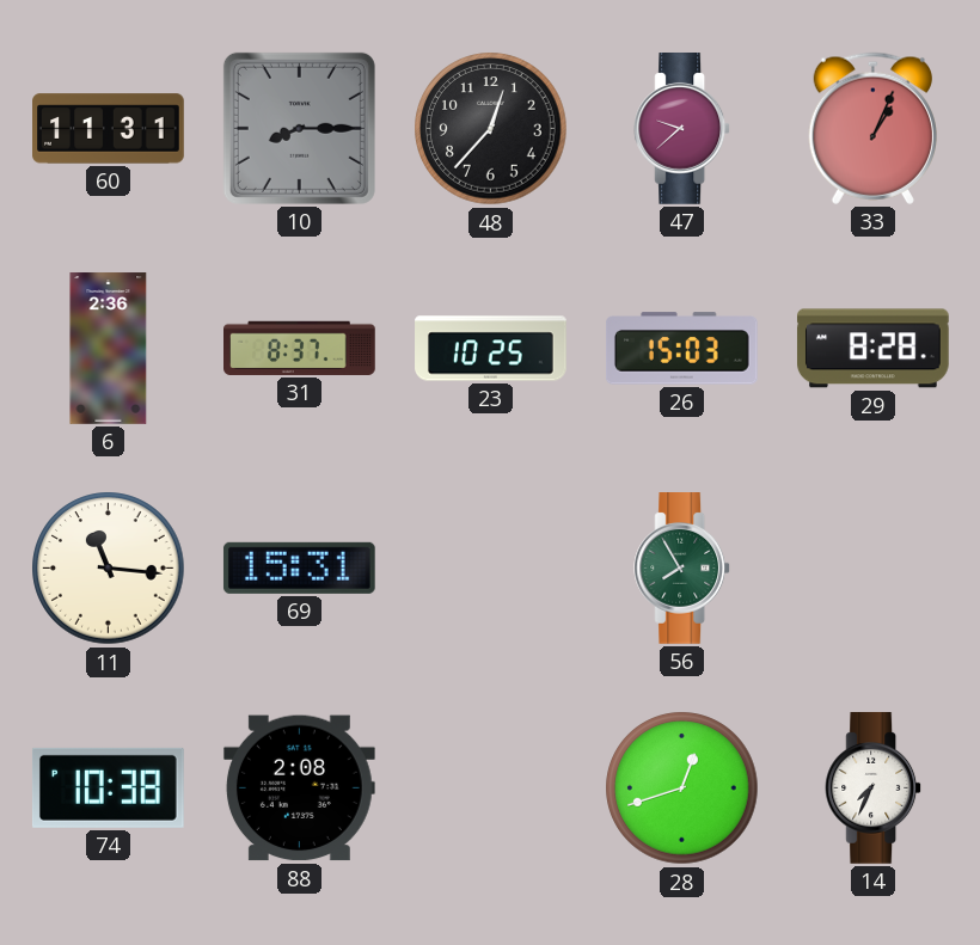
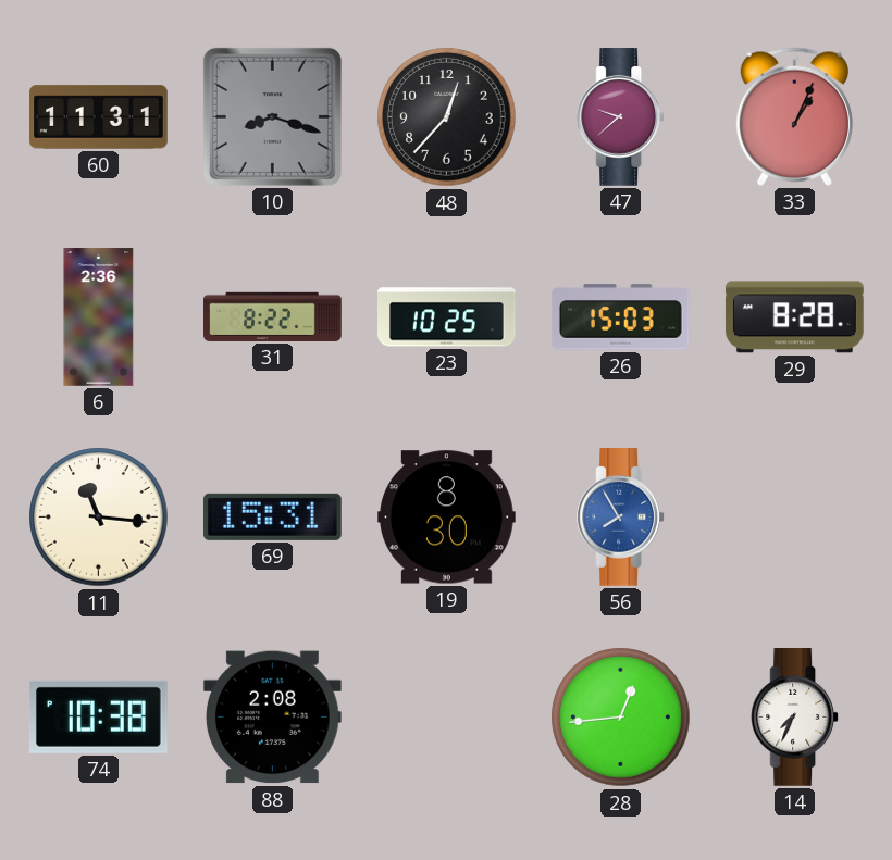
10: 8:15 -> 8:18 (272, 116)
31: 8:37 -> 8:22 (273, 316)
19: none -> 8:30 (447, 518)
56 dial: green -> blue (621, 518)
28: 12:42 -> 12:44 (621, 718)
